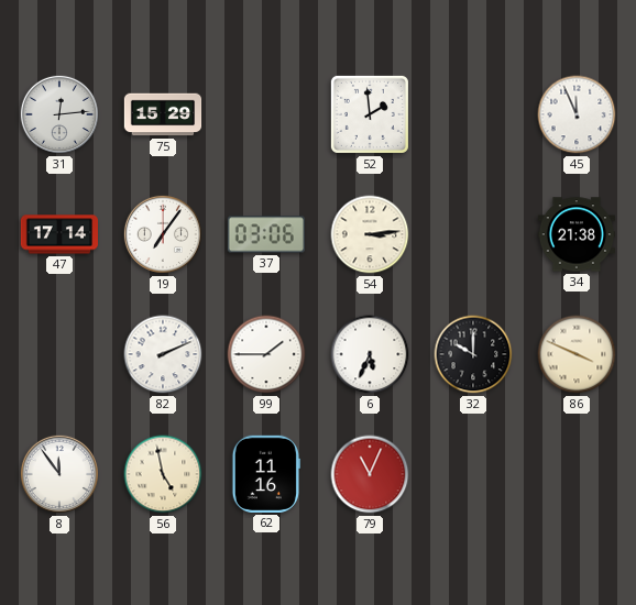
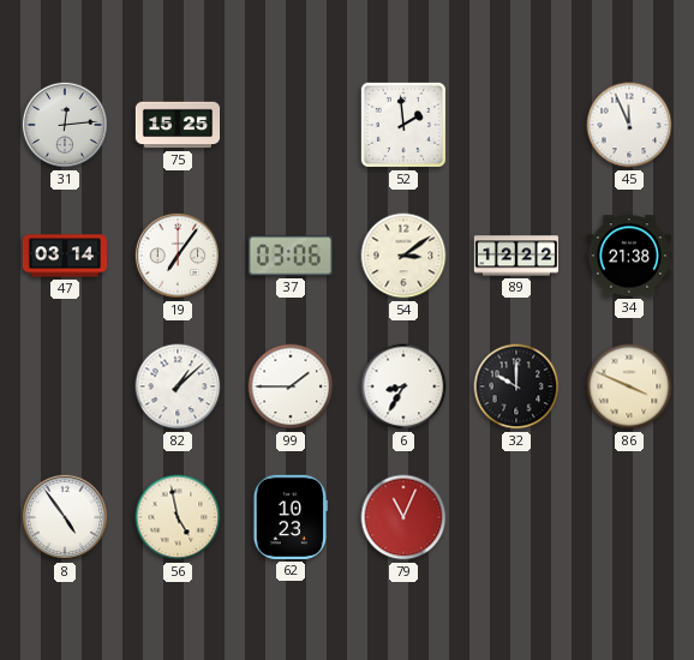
75: 15:29 -> 15:25 (178, 125)
47: 17:14 -> 03:14 (64, 256)
54: 3:14 -> 3:09 (403, 256)
89: none -> 12:22 (515, 256)
82: 2:11 -> 1:08 (178, 386)
6: 5:34 -> 8:35 (403, 386)
8: 11:54 -> 4:54 (65, 517)
62: 11:16 -> 10:23 (291, 517)
